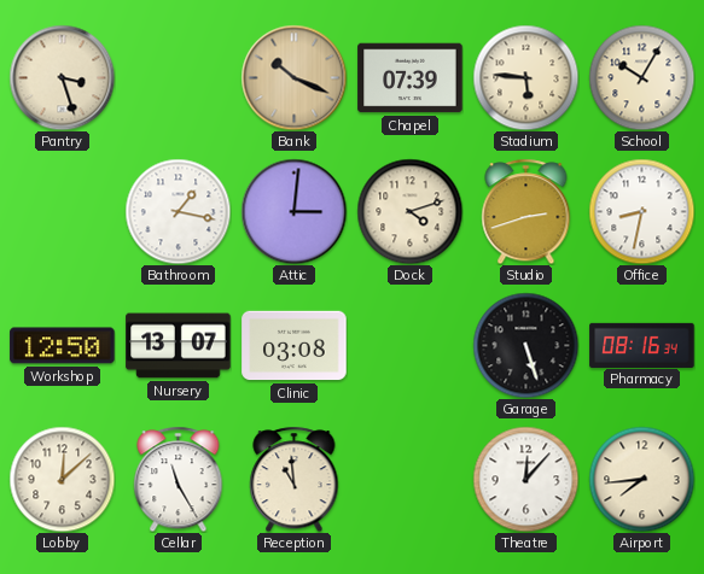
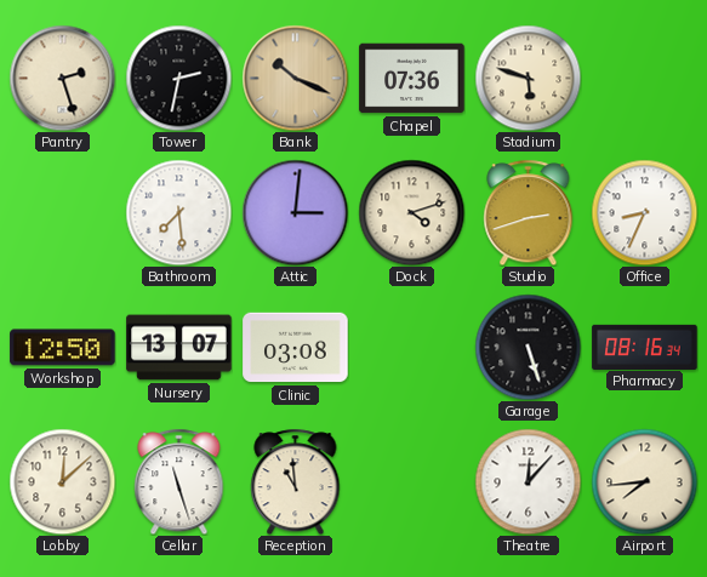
Pantry: 3:27 -> 2:27 (62, 78)
Tower: none -> 2:32 (178, 78)
Chapel: 07:39 -> 07:36 (412, 79)
Stadium: 5:46 -> 5:48 (528, 78)
School: 10:05 -> none (641, 77)
Bathroom: 1:17 -> 7:29 (178, 212)
Office: 8:32 -> 8:34 (644, 212)
Cellar: 11:25 -> 11:27 (179, 481)
